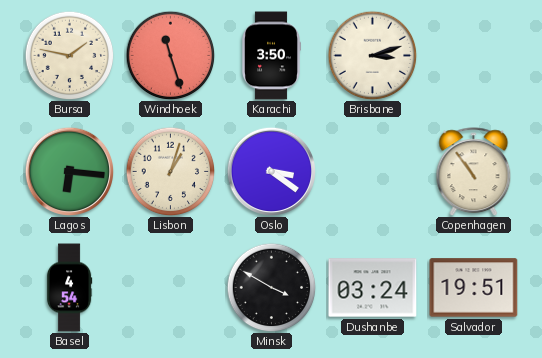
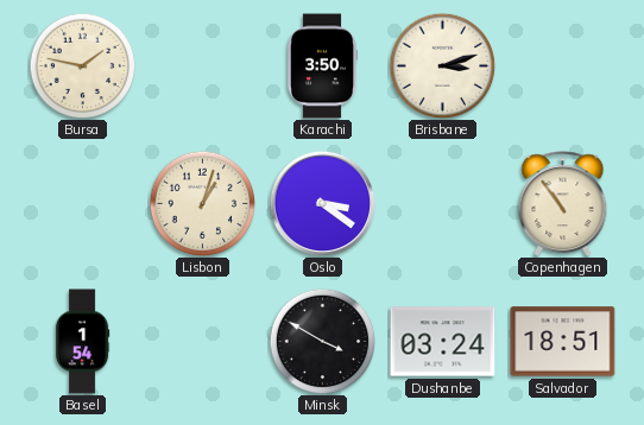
Windhoek: 11:27 -> none (170, 55)
Lagos: 6:16 -> none (69, 171)
Basel: 4:54 -> 1:54 (82, 342)
Salvador: 19:51 -> 18:51 (563, 342)
